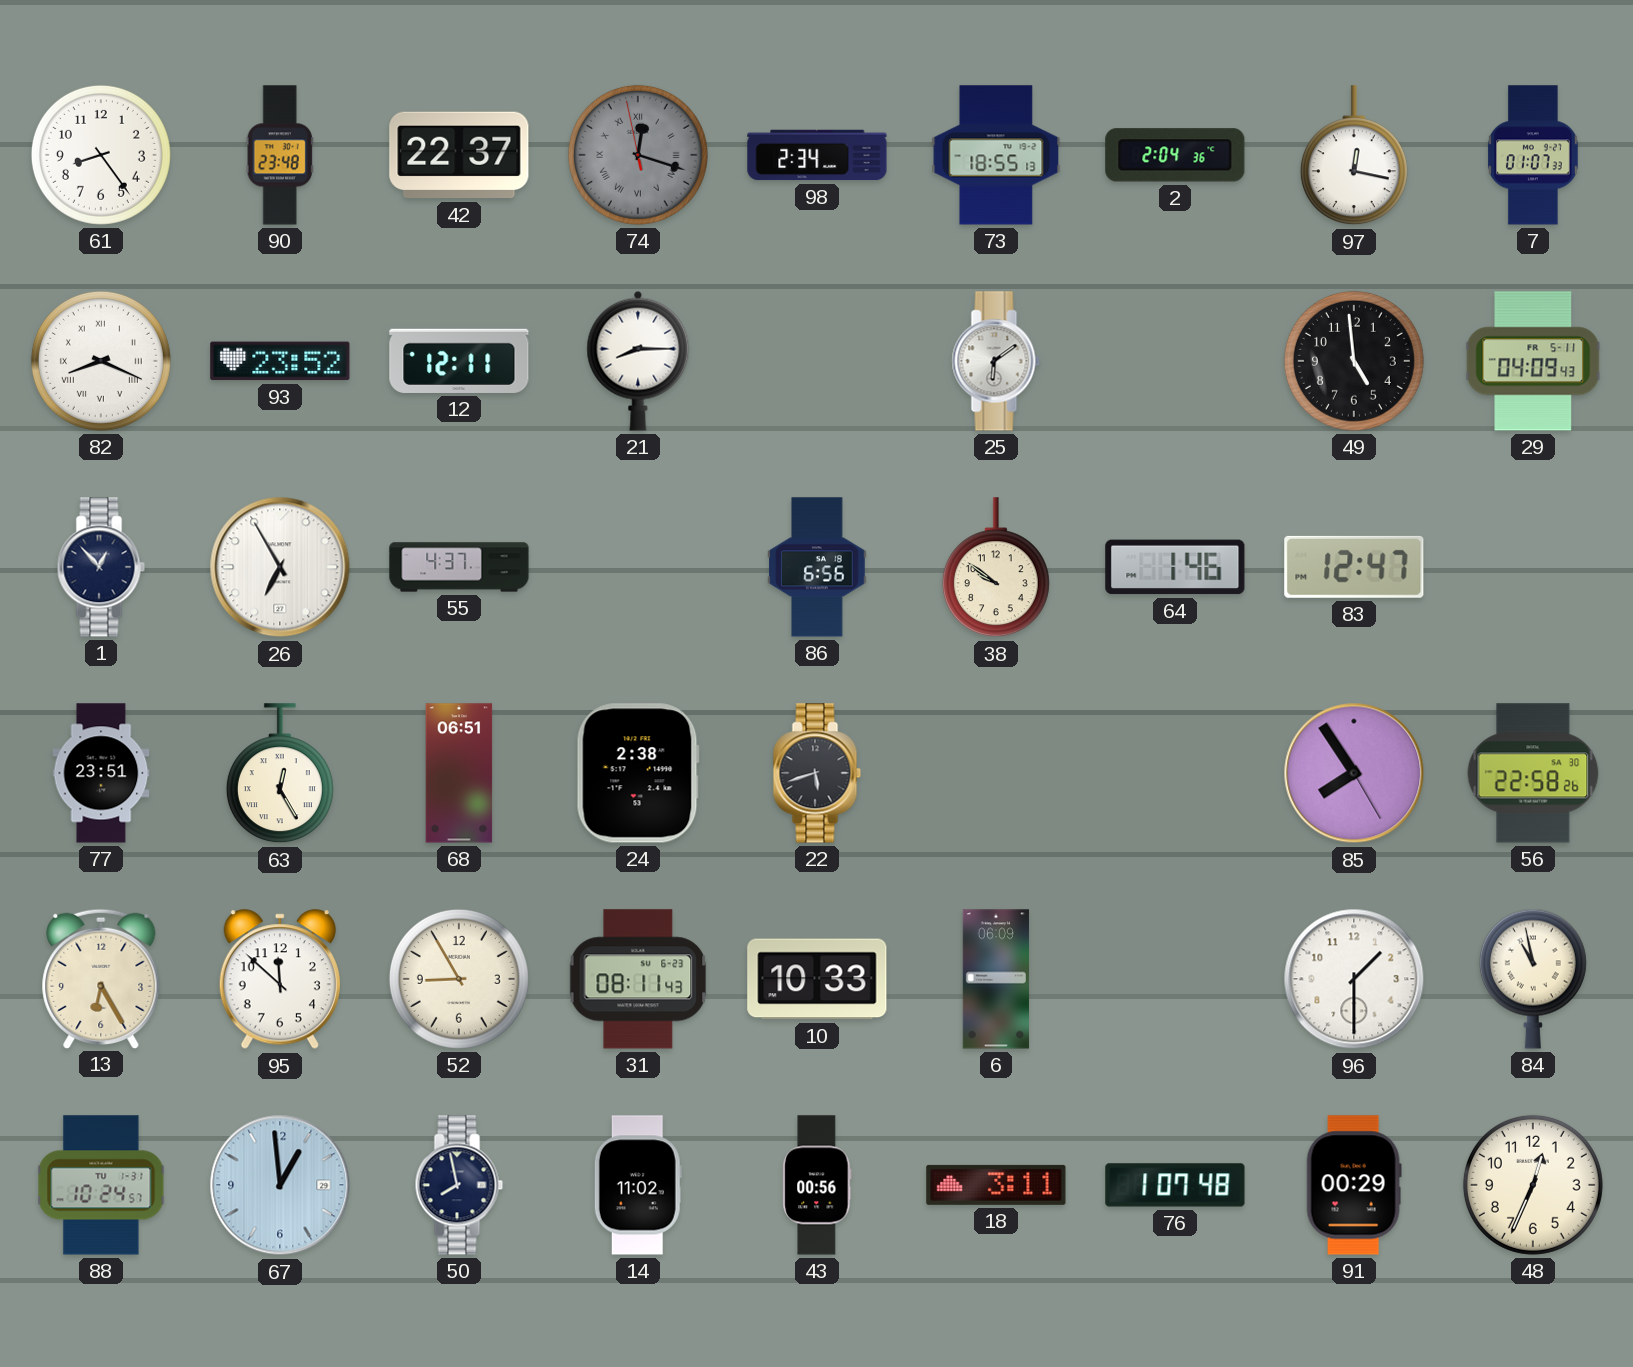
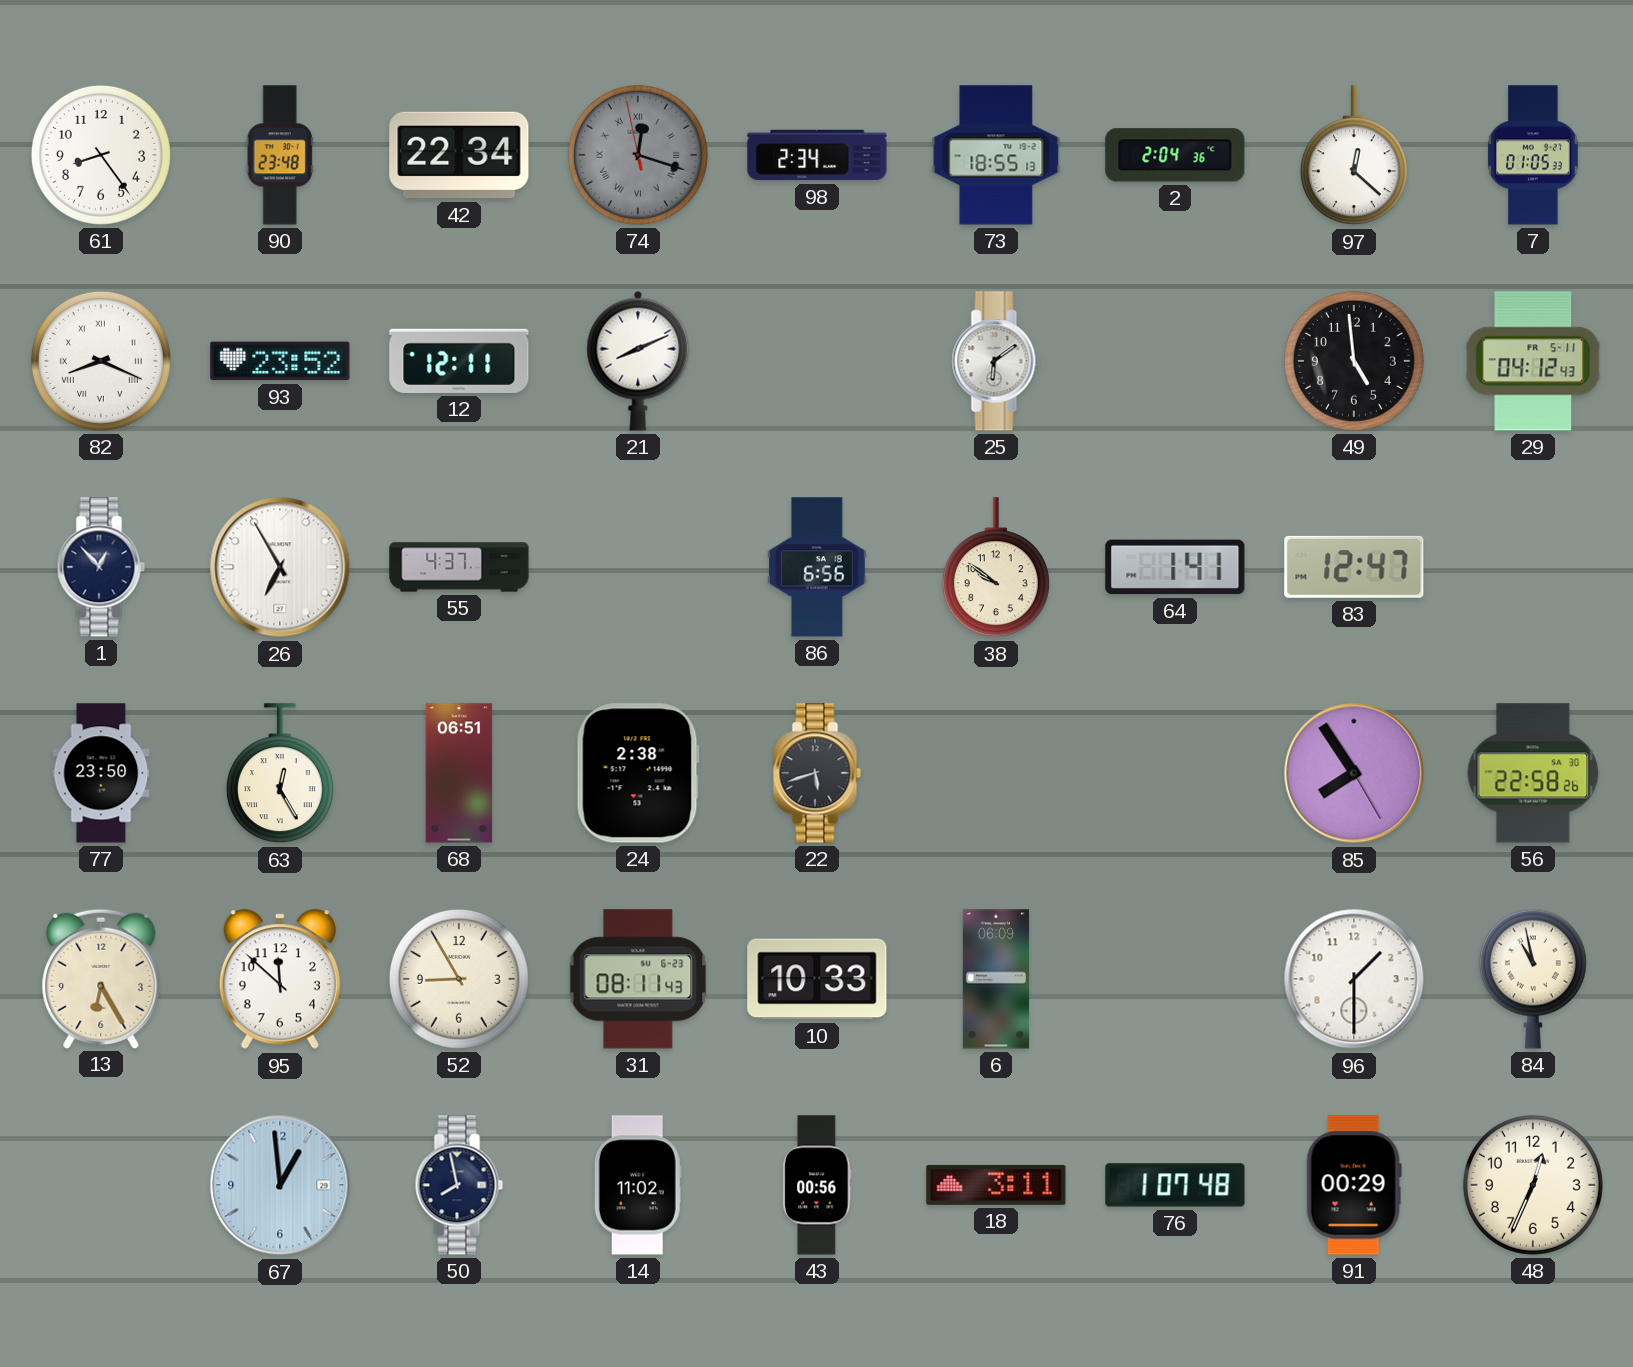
42: 22:37 -> 22:34 (459, 155)
97: 12:17 -> 12:22 (1354, 156)
7: 01:07 -> 01:05 (1533, 155)
21: 8:15 -> 8:11 (638, 361)
29: 04:09 -> 04:12 (1533, 361)
64: 1:46 -> 1:41 (1175, 567)
77: 23:51 -> 23:50 (101, 773)
88: 10:24 -> none (101, 1185)
